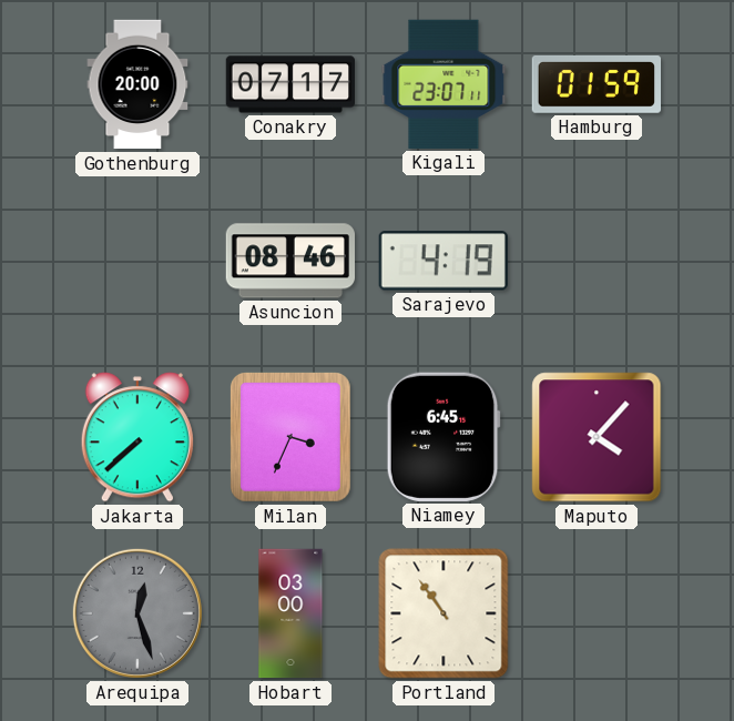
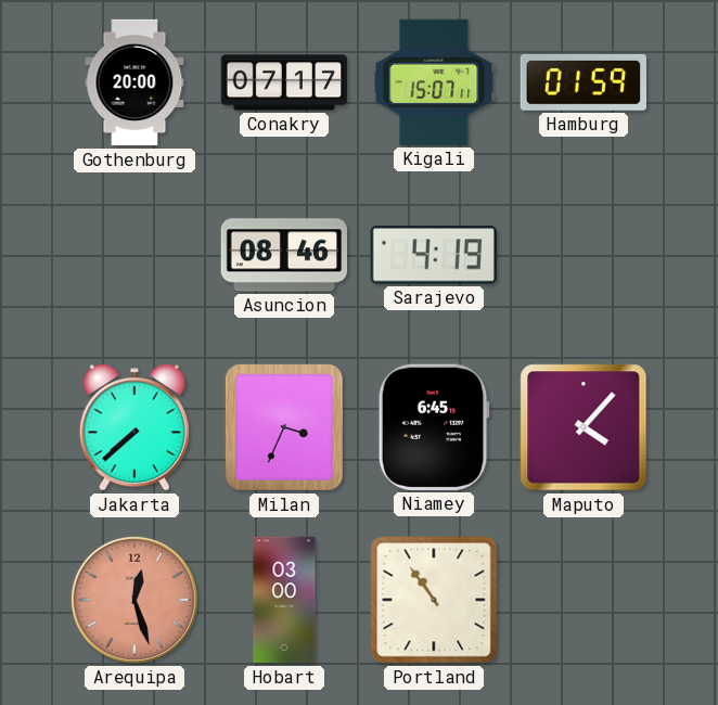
Kigali: 23:07 -> 15:07 (434, 82)
Arequipa dial: grey -> salmon (134, 600)
